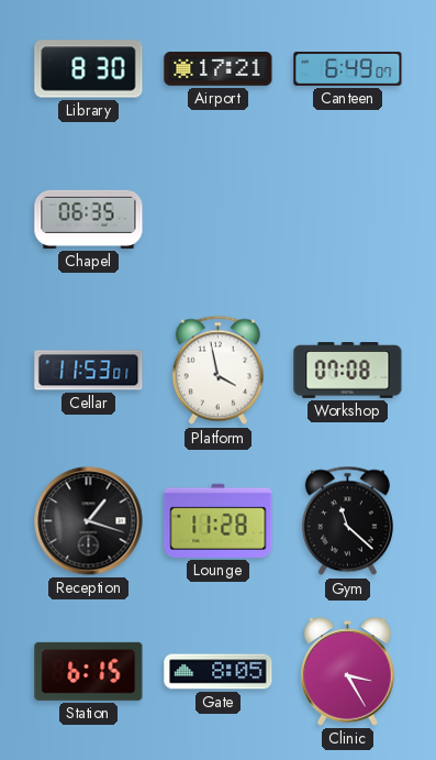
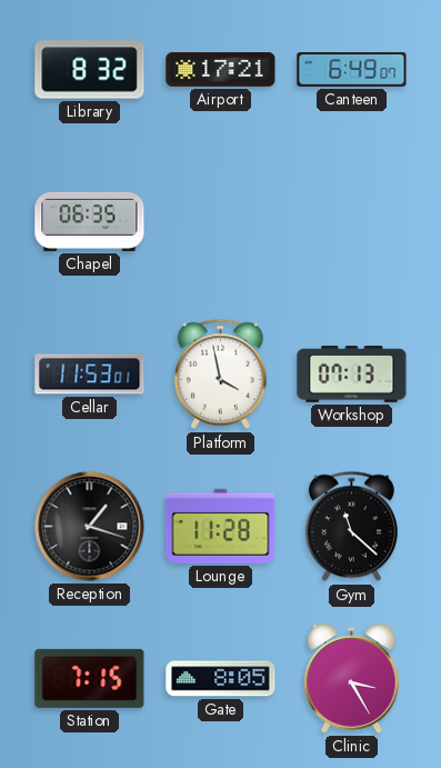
Library: 8:30 -> 8:32 (90, 70)
Workshop: 07:08 -> 07:13 (352, 375)
Station: 6:15 -> 7:15 (90, 678)
